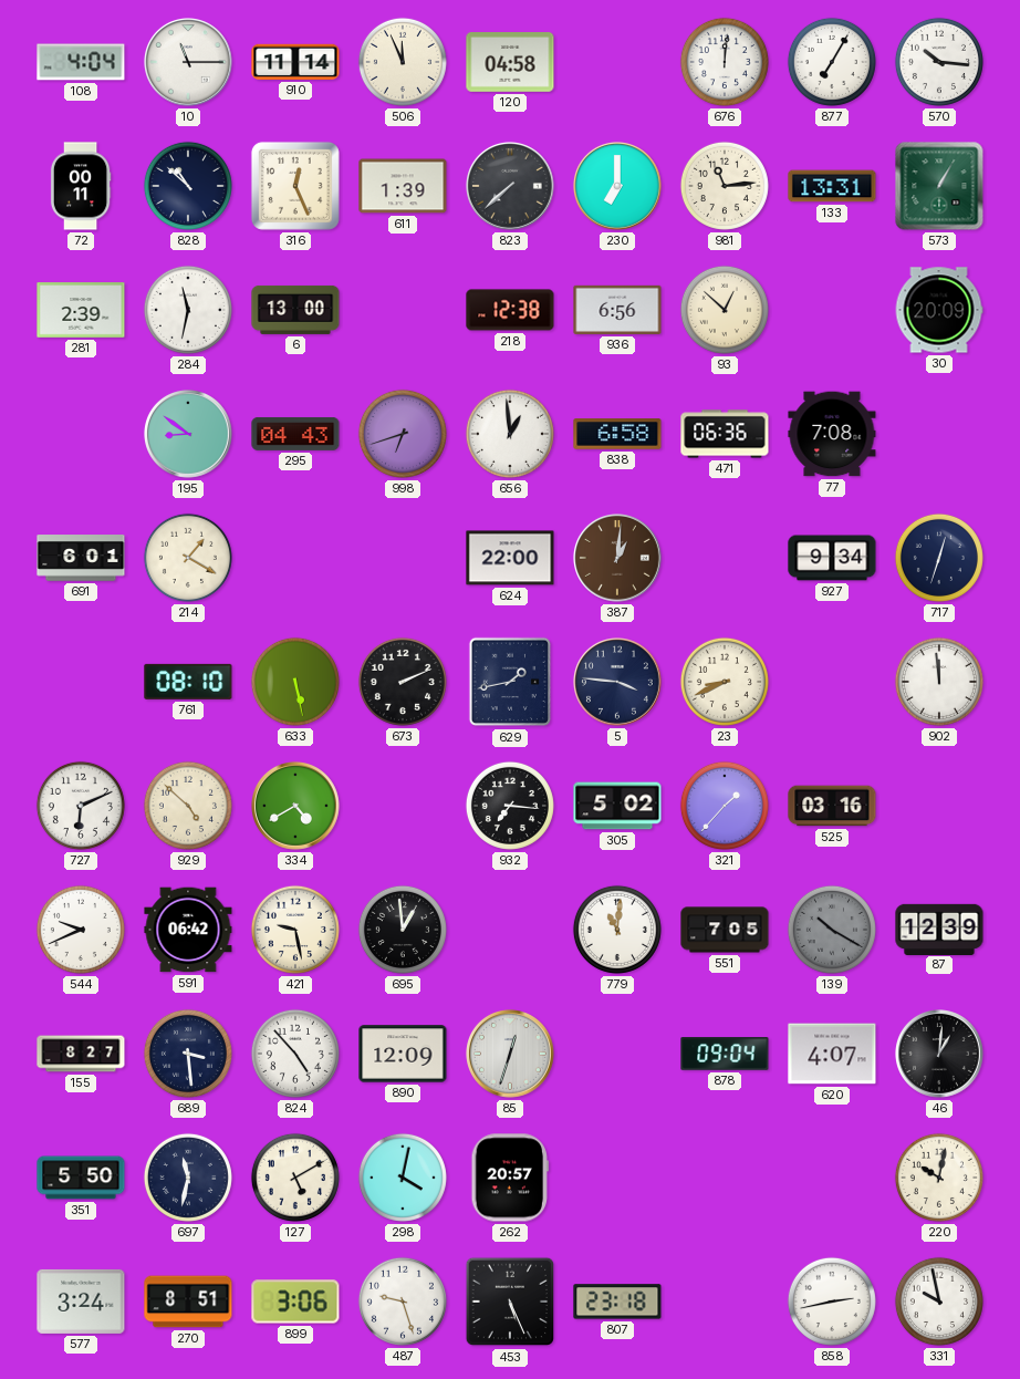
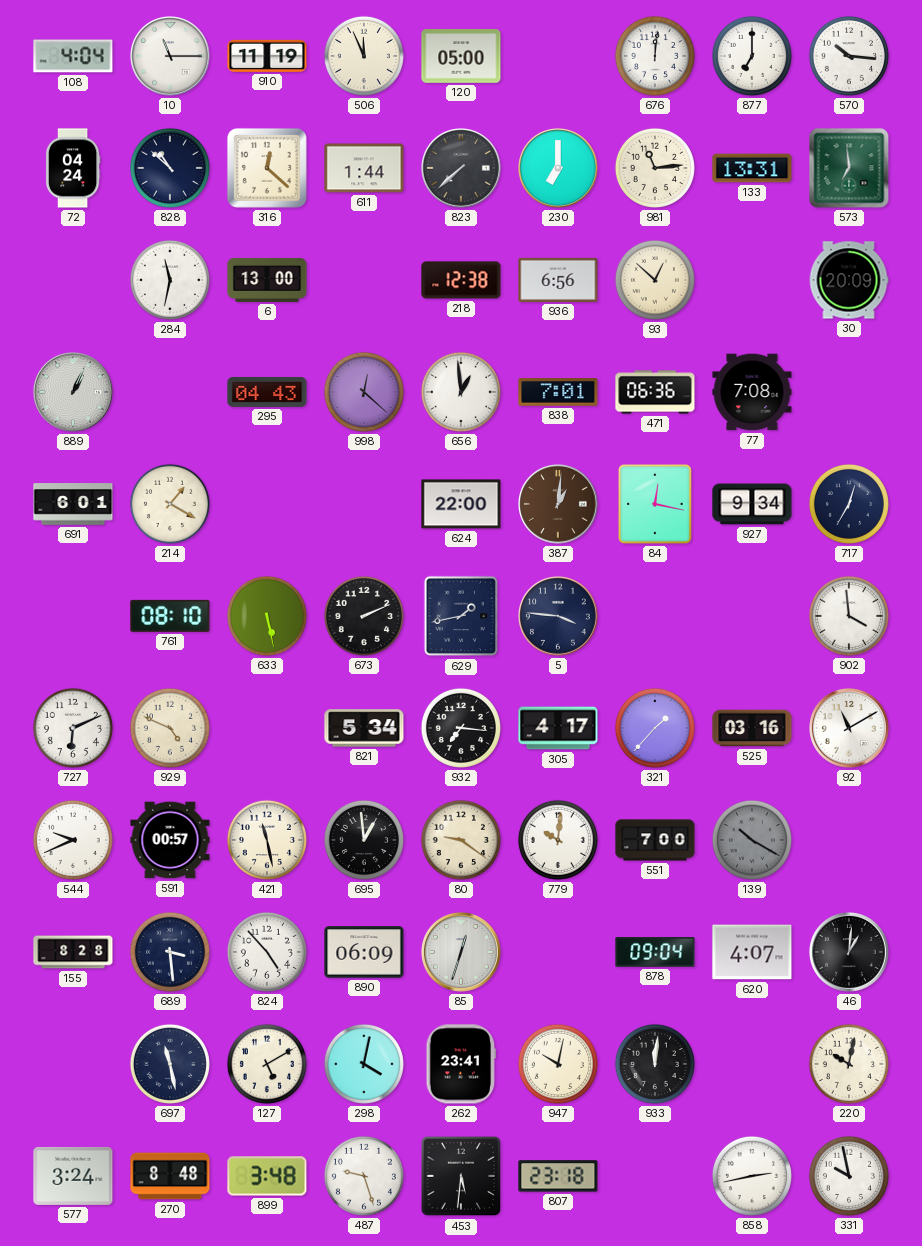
910: 11:14 -> 11:19 (267, 56)
120: 04:58 -> 05:00 (461, 57)
877: 7:05 -> 7:00 (752, 56)
72: 00:11 -> 04:24 (73, 168)
316: 12:26 -> 12:22 (267, 168)
611: 1:39 -> 1:44 (364, 168)
573: 1:05 -> 6:59 (849, 168)
281: 2:39 -> none (81, 310)
889: none -> 1:04 (74, 393)
195: 8:51 -> none (189, 435)
998: 6:42 -> 12:22 (364, 392)
838: 6:58 -> 7:01 (558, 392)
84: none -> 12:17 (655, 504)
717: 12:33 -> 12:35 (849, 504)
23: 8:41 -> none (725, 682)
902: 11:59 -> 3:59 (849, 616)
929: 4:52 -> 4:49 (170, 728)
334: 4:40 -> none (296, 807)
821: none -> 5:34 (364, 728)
305: 5:02 -> 4:17 (558, 728)
92: none -> 11:10 (850, 729)
591: 06:42 -> 00:57 (170, 840)
421: 9:28 -> 11:28 (267, 840)
80: none -> 9:21 (461, 840)
779: 11:01 -> 10:01 (558, 840)
551: 7:05 -> 7:00 (655, 840)
87: 12:39 -> none (939, 929)
155: 8:27 -> 8:28 (73, 952)
890: 12:09 -> 06:09 (364, 952)
351: 5:50 -> none (81, 1178)
697: 11:32 -> 11:28 (170, 1064)
262: 20:57 -> 23:41 (461, 1064)
947: none -> 10:02 (558, 1064)
933: none -> 12:01 (655, 1064)
270: 8:51 -> 8:48 (170, 1176)
899: 3:06 -> 3:48 (267, 1176)
453: 5:26 -> 5:31 (461, 1176)
